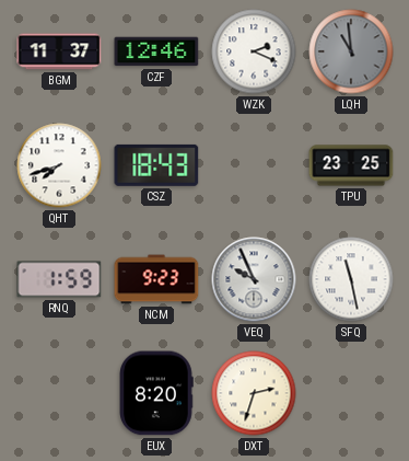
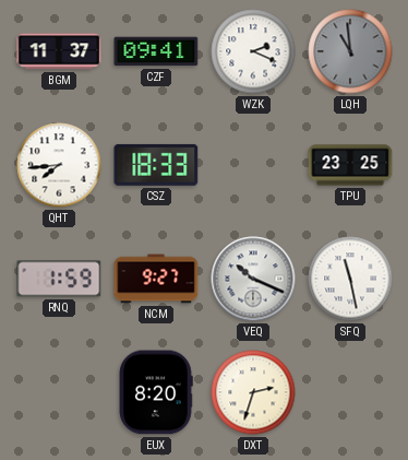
CZF: 12:46 -> 09:41 (156, 51)
QHT: 7:42 -> 7:44 (59, 165)
CSZ: 18:43 -> 18:33 (156, 165)
NCM: 9:23 -> 9:27 (156, 279)
VEQ: 9:56 -> 10:19 (253, 279)
